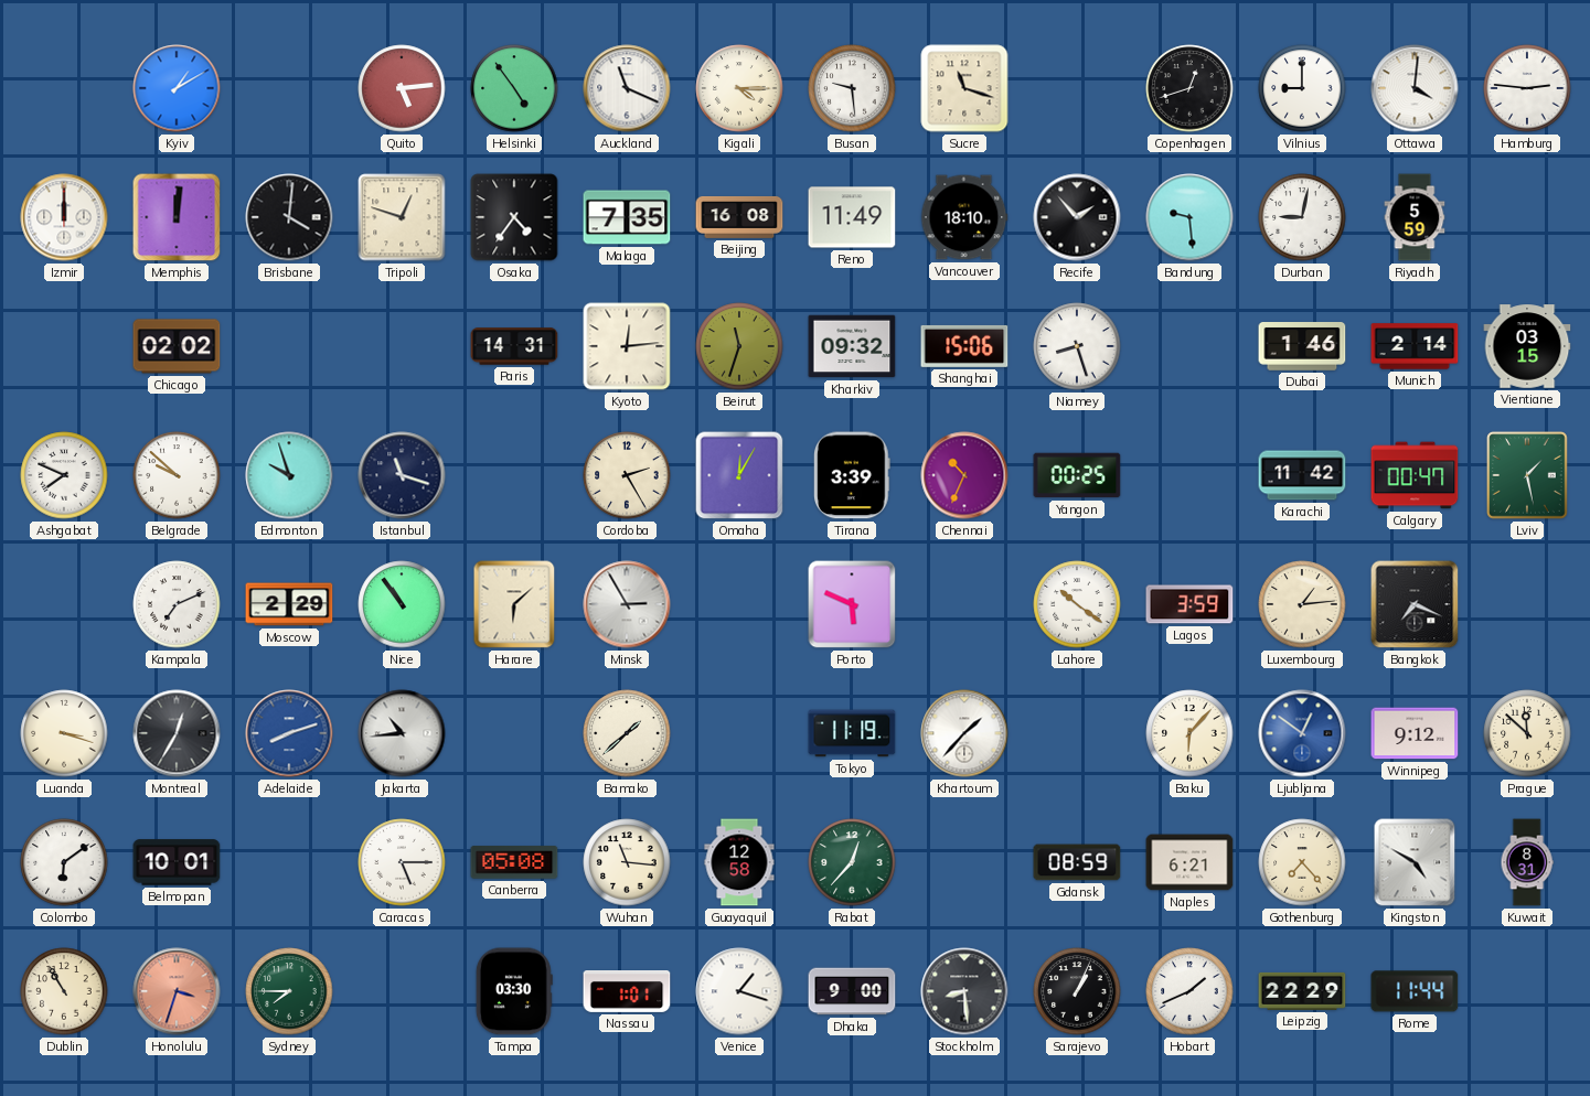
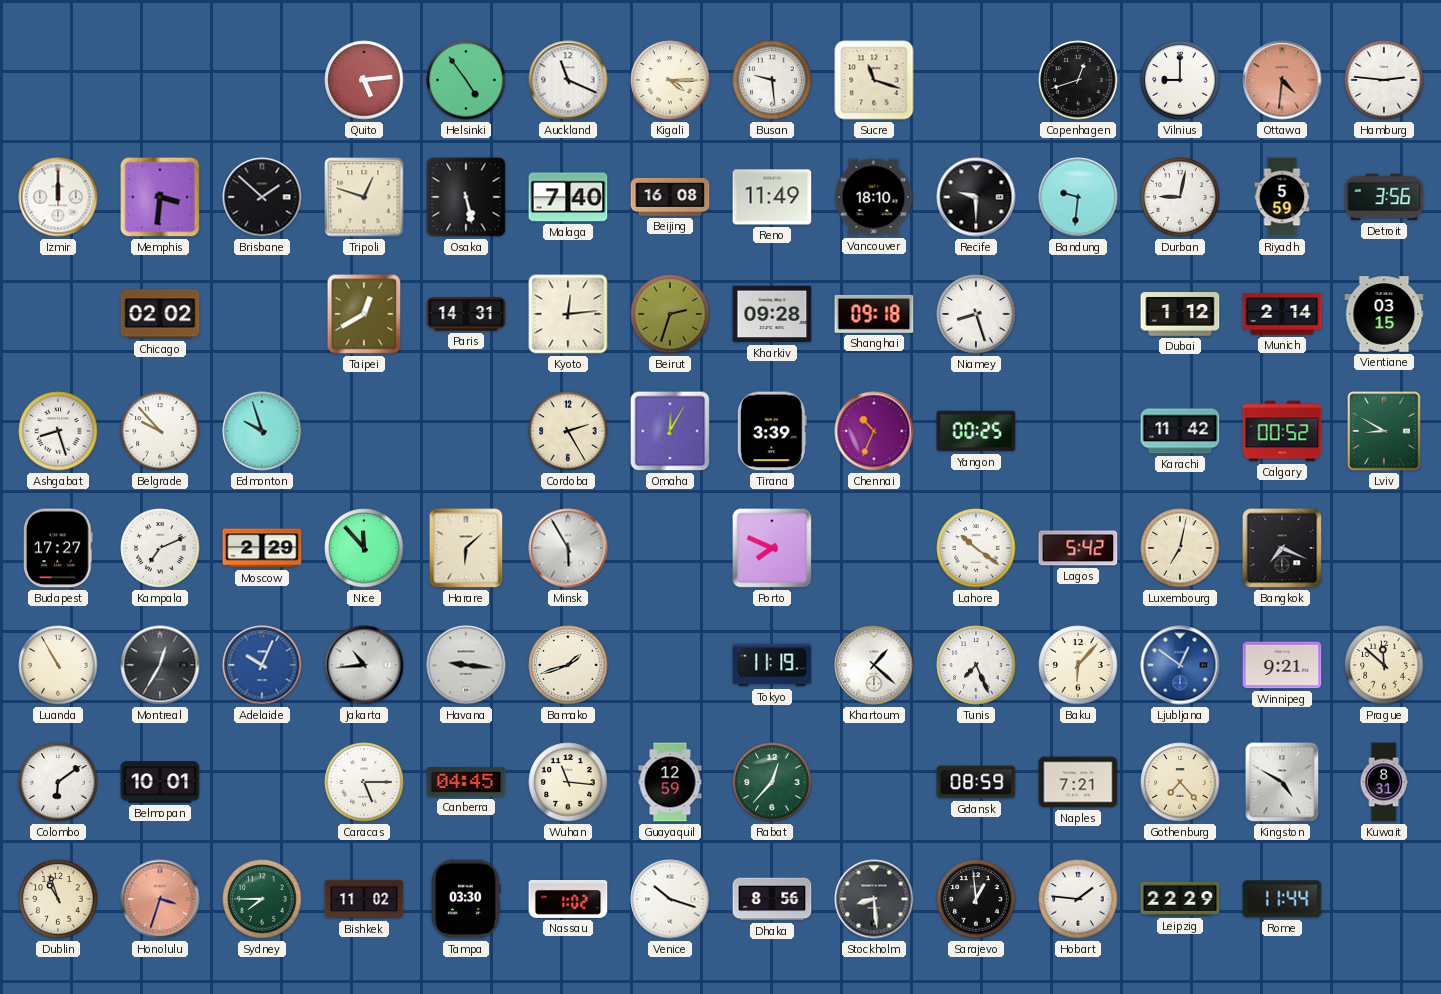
Kyiv: 1:10 -> none (177, 88)
Ottawa: 4:01 -> 4:31 (1282, 80)
Ottawa dial: white -> salmon (1282, 80)
Memphis: 12:01 -> 3:31 (160, 197)
Brisbane: 4:01 -> 1:52 (262, 197)
Osaka: 4:36 -> 5:28 (466, 197)
Malaga: 7:35 -> 7:40 (568, 197)
Recife: 1:53 -> 9:30 (976, 197)
Bandung: 9:29 -> 9:31 (1078, 197)
Detroit: none -> 3:56 (1384, 197)
Taipei: none -> 12:40 (364, 314)
Beirut: 11:33 -> 2:33 (670, 314)
Kharkiv: 09:32 -> 09:28 (772, 314)
Shanghai: 15:06 -> 09:18 (874, 314)
Dubai: 1:46 -> 1:12 (1180, 315)
Ashgabat: 7:49 -> 8:27 (58, 431)
Belgrade: 9:52 -> 9:53 (160, 431)
Istanbul: 11:18 -> none (402, 475)
Calgary: 00:47 -> 00:52 (1282, 431)
Lviv: 1:28 -> 8:50 (1384, 431)
Budapest: none -> 17:27 (58, 548)
Nice: 10:54 -> 11:53 (364, 548)
Minsk: 2:55 -> 5:55 (568, 548)
Porto: 5:49 -> 7:49 (772, 548)
Lagos: 3:59 -> 5:42 (1078, 548)
Luxembourg: 1:14 -> 7:02 (1180, 548)
Luanda: 3:18 -> 10:55 (58, 665)
Adelaide: 8:12 -> 10:04 (262, 665)
Havana: none -> 9:16 (466, 665)
Bamako: 1:38 -> 1:42 (568, 665)
Khartoum: 1:37 -> 1:22 (874, 665)
Tunis: none -> 7:26 (976, 665)
Winnipeg: 9:12 -> 9:21 (1282, 665)
Canberra: 05:08 -> 04:45 (466, 782)
Guayaquil: 12:58 -> 12:59 (670, 782)
Naples: 6:21 -> 7:21 (1078, 782)
Dublin: 10:55 -> 10:57 (58, 899)
Bishkek: none -> 11:02 (364, 899)
Nassau: 1:01 -> 1:02 (568, 900)
Venice: 1:18 -> 10:18 (670, 899)
Dhaka: 9:00 -> 8:56 (772, 899)
Sarajevo: 1:04 -> 12:59 (976, 899)
Hobart: 1:41 -> 1:46 (1078, 899)
